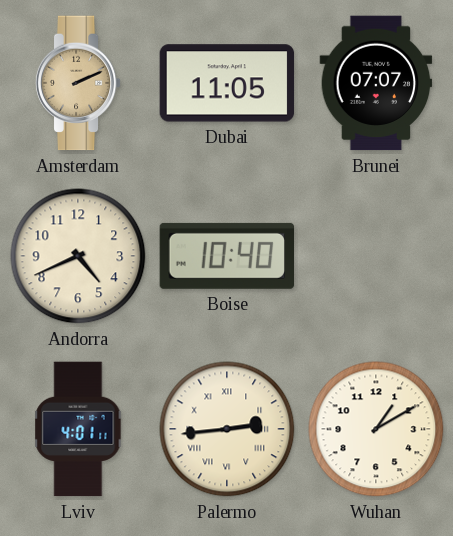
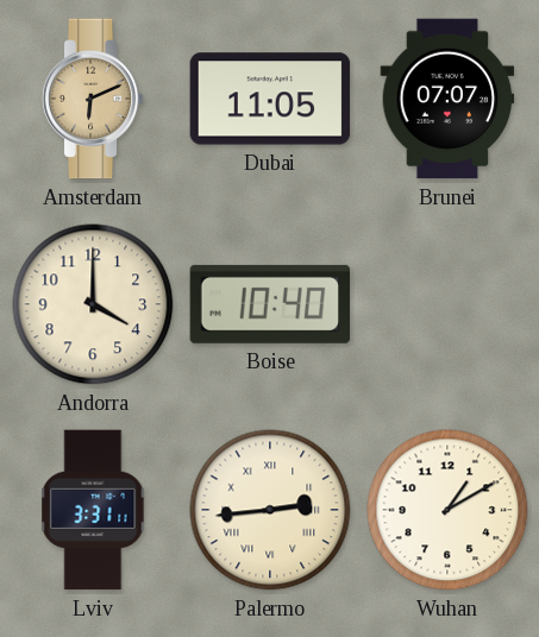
Amsterdam: 2:11 -> 6:11 (93, 99)
Andorra: 4:41 -> 4:00 (93, 304)
Lviv: 4:01 -> 3:31 (93, 510)
